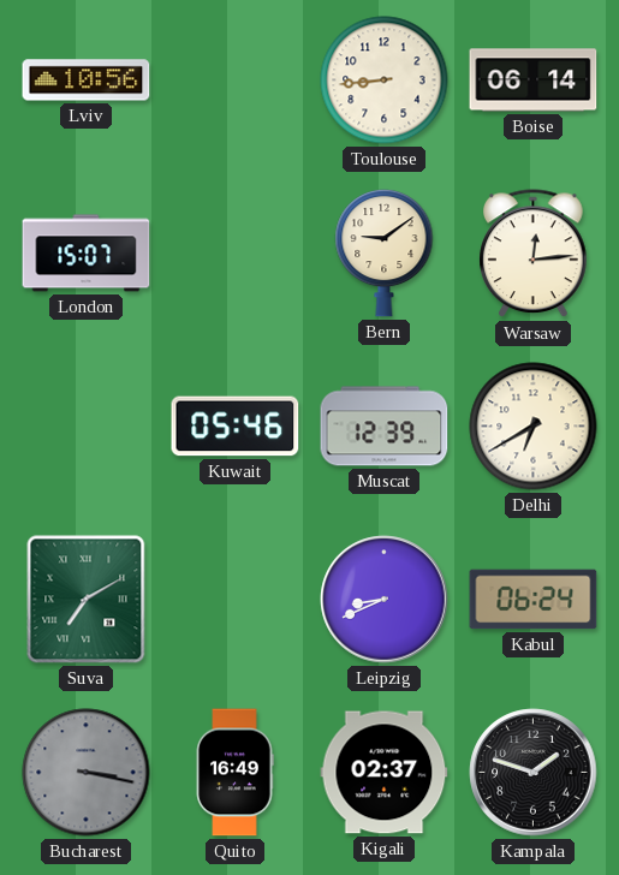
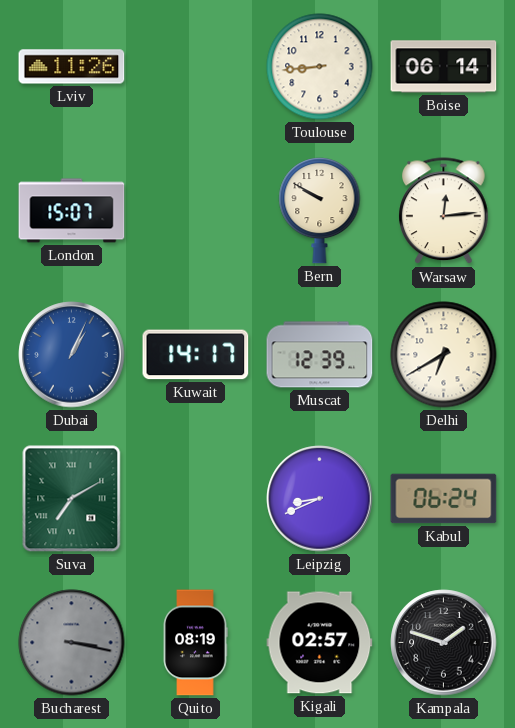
Lviv: 10:56 -> 11:26 (72, 67)
Bern: 9:09 -> 9:50 (320, 211)
Dubai: none -> 1:04 (72, 355)
Kuwait: 05:46 -> 14:17 (196, 355)
Quito: 16:49 -> 08:19 (195, 643)
Kigali: 02:37 -> 02:57 (320, 643)
